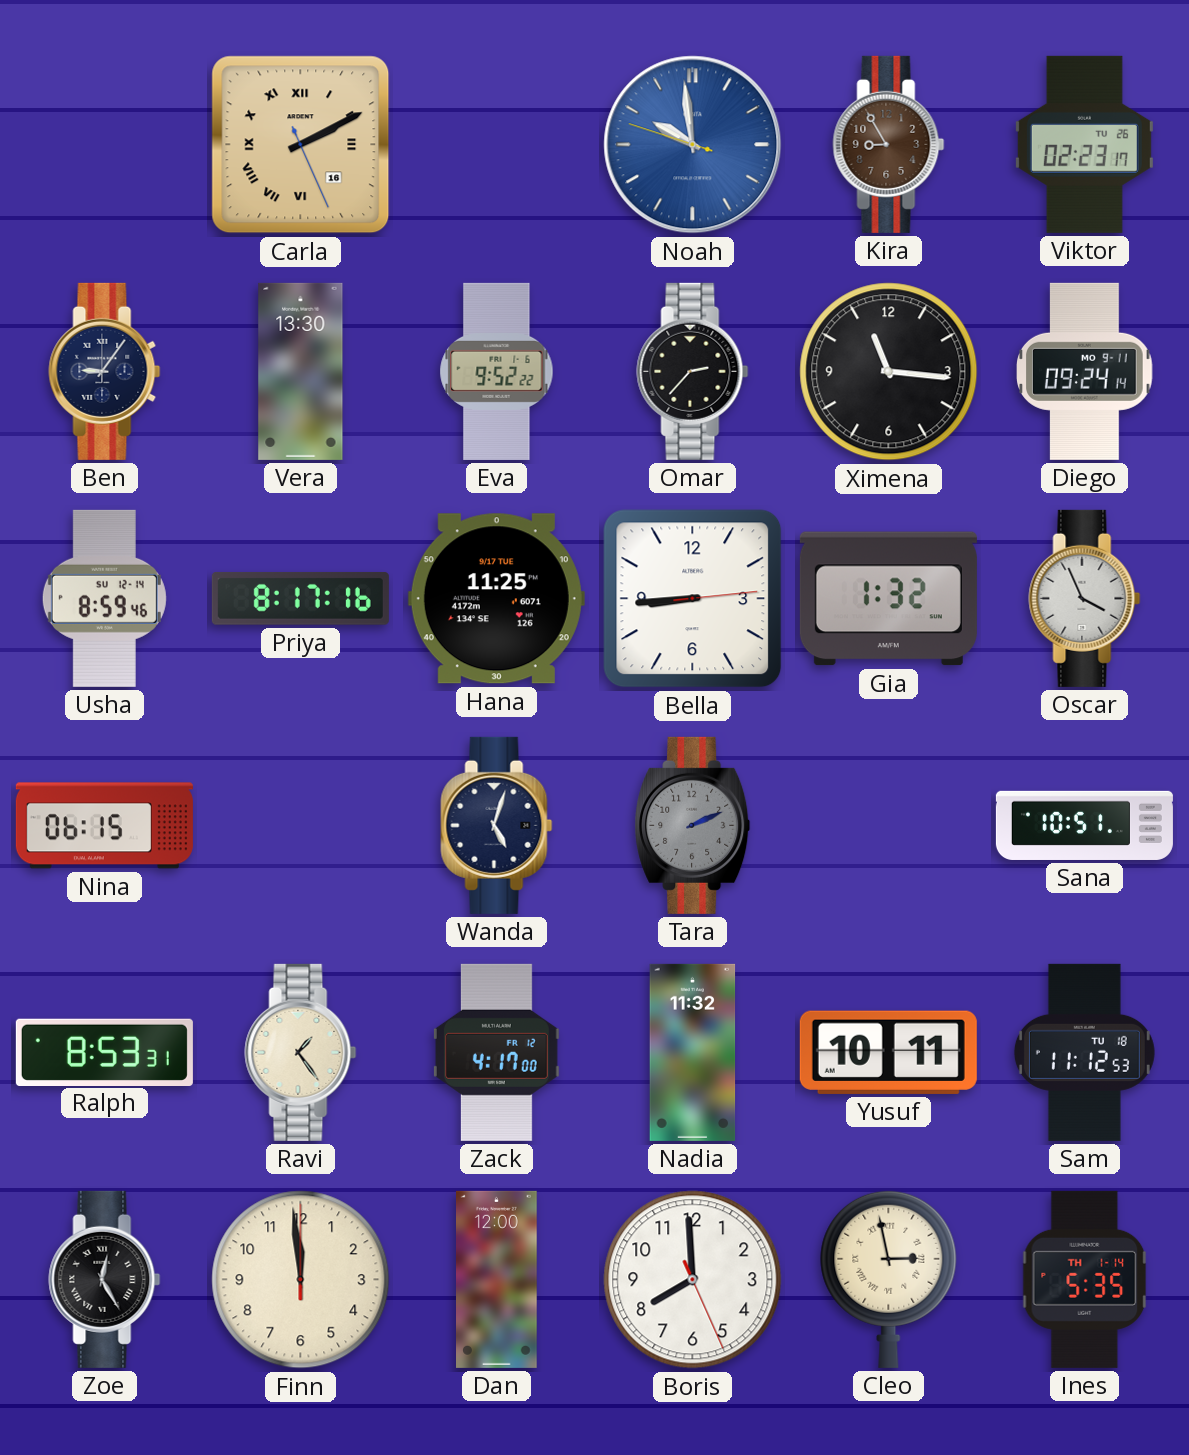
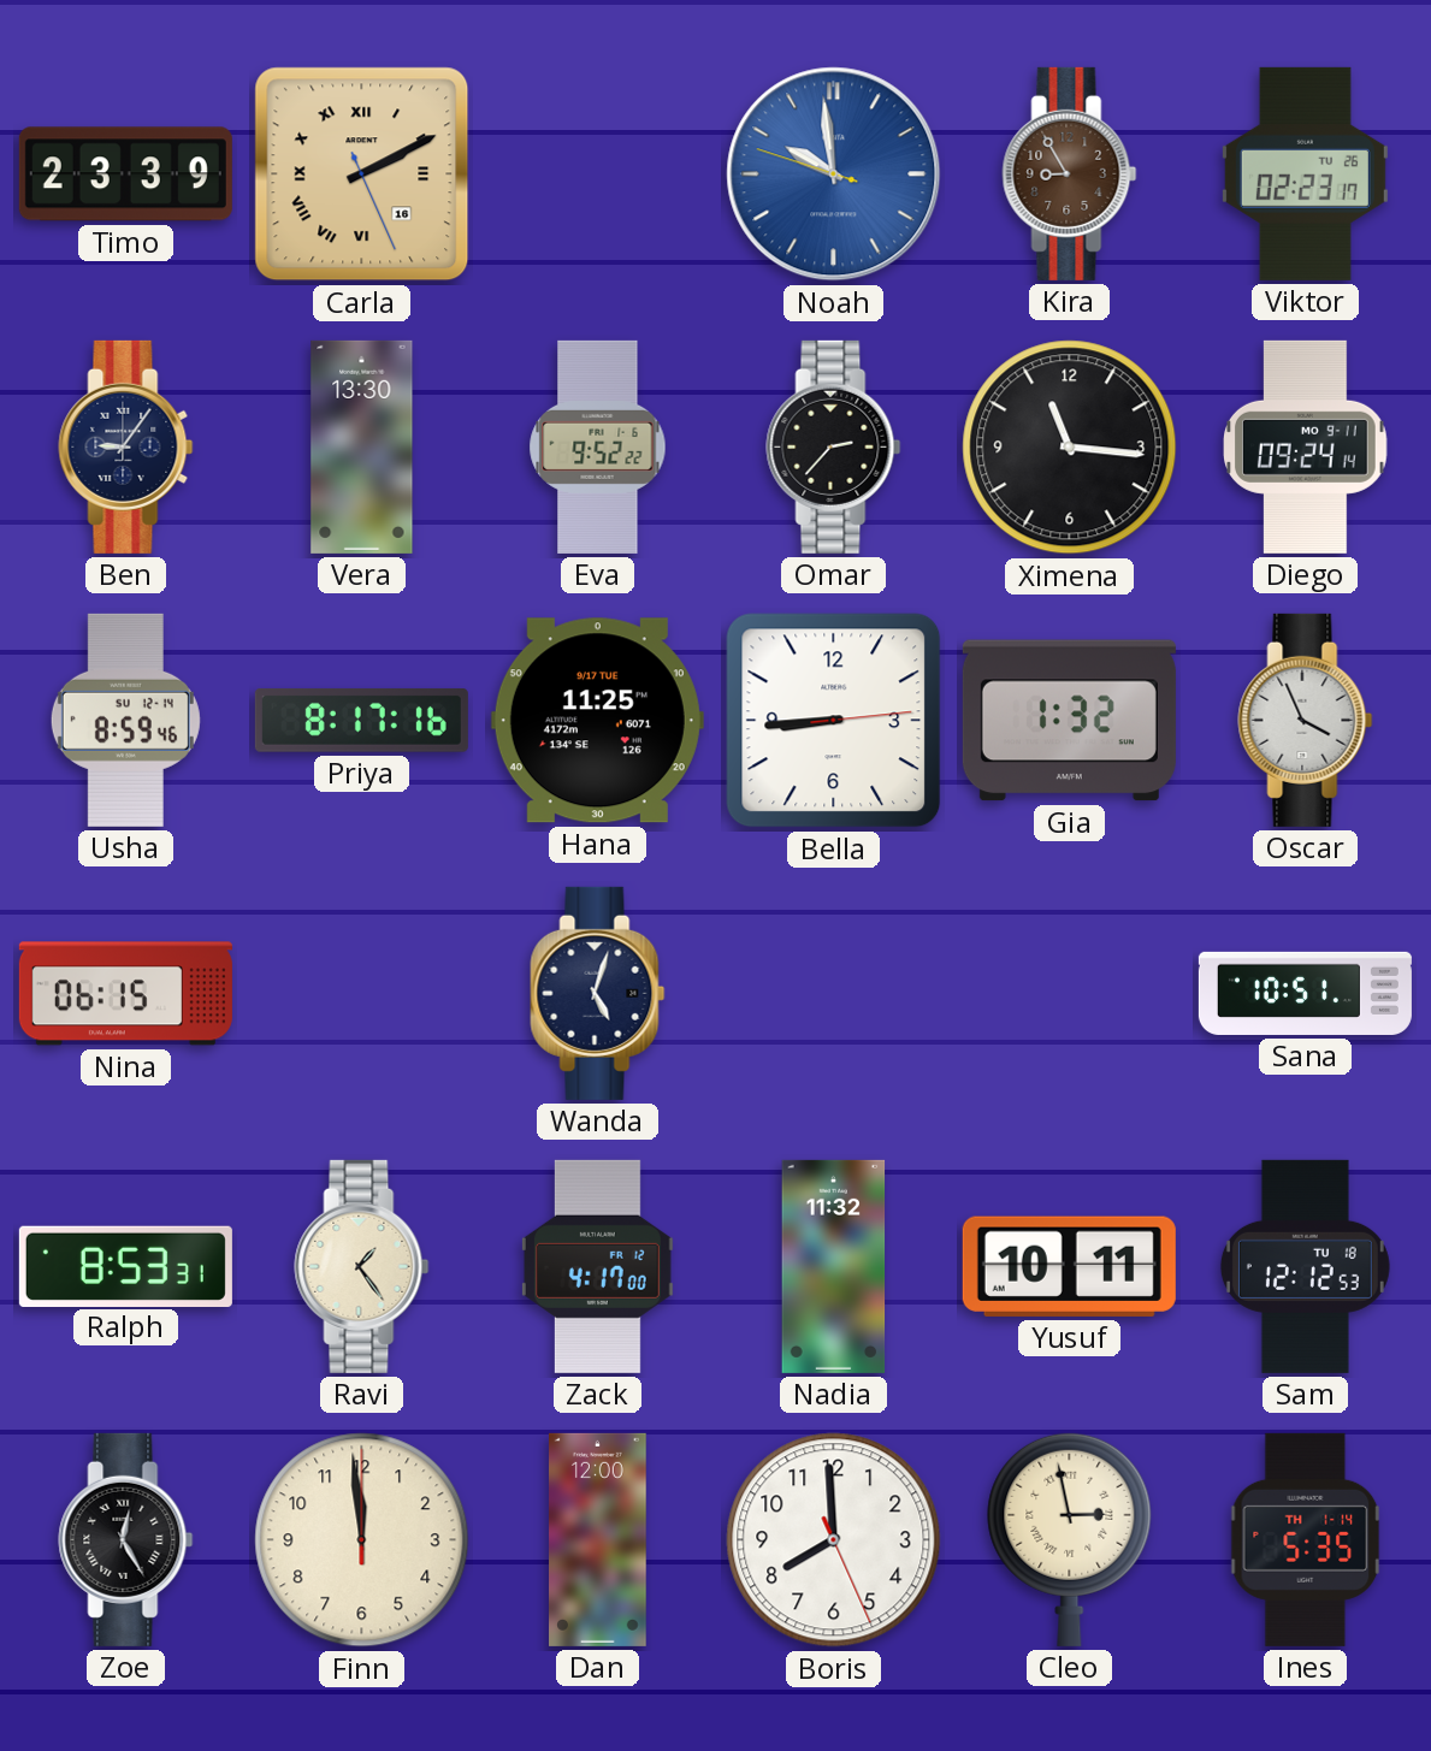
Timo: none -> 23:39 (125, 174)
Tara: 2:11 -> none (693, 825)
Sam: 11:12 -> 12:12 (1305, 1266)
